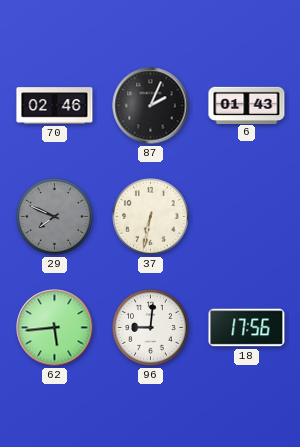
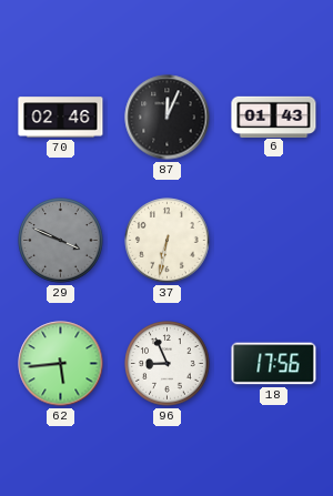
87: 2:04 -> 12:04 (168, 118)
29: 7:49 -> 3:49 (61, 241)
96: 9:01 -> 8:56 (168, 364)
